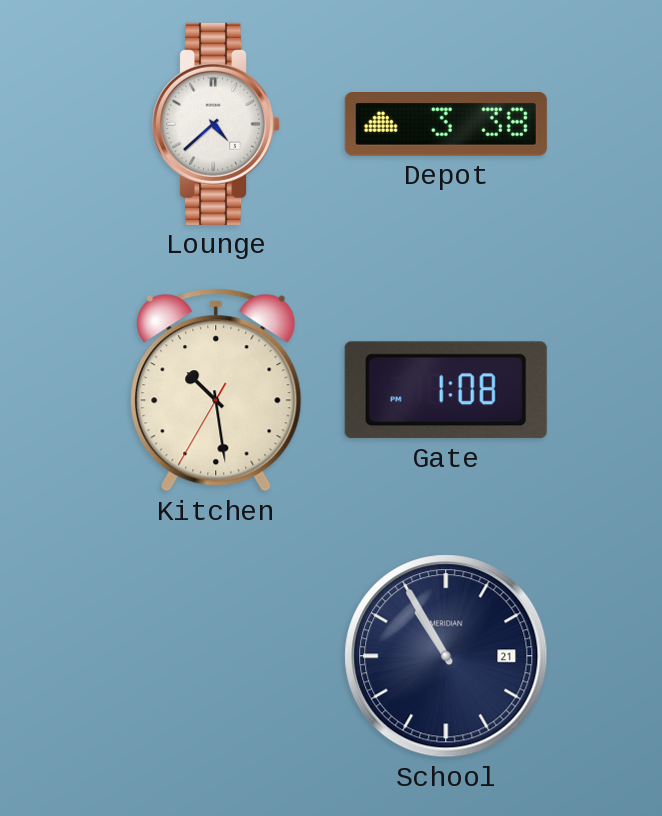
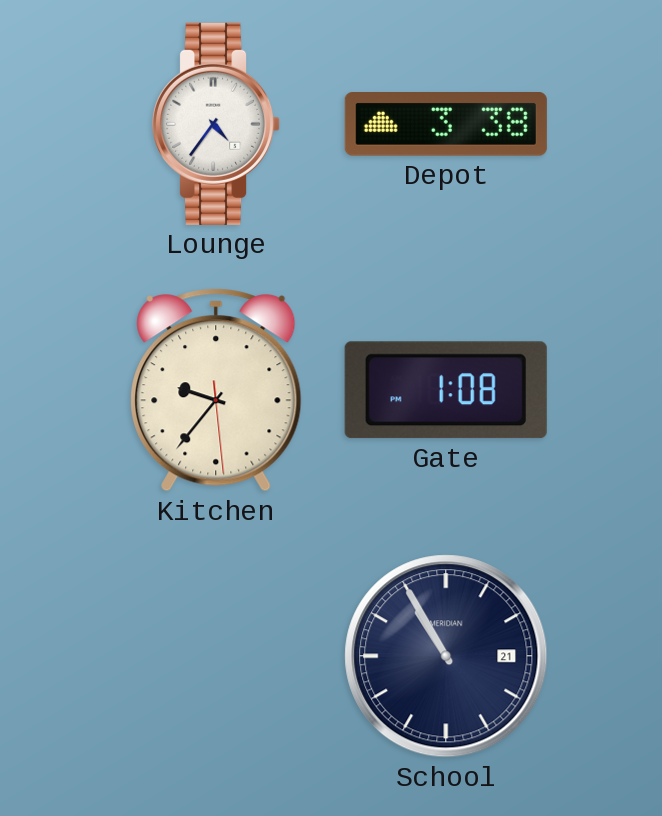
Lounge: 4:38 -> 4:36 (217, 124)
Kitchen: 10:28 -> 9:36 (216, 390)
